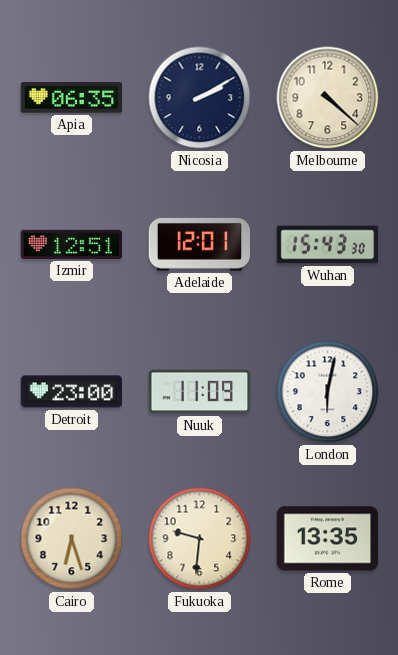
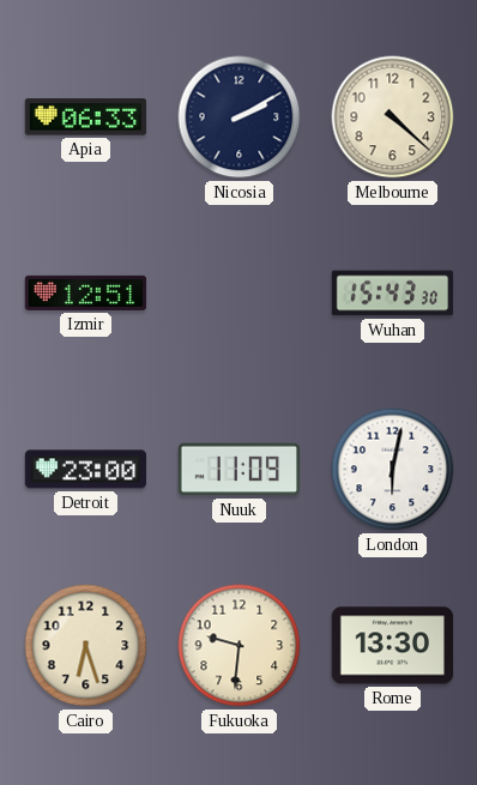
Apia: 06:35 -> 06:33 (86, 117)
Adelaide: 12:01 -> none (199, 244)
Rome: 13:35 -> 13:30 (393, 646)
